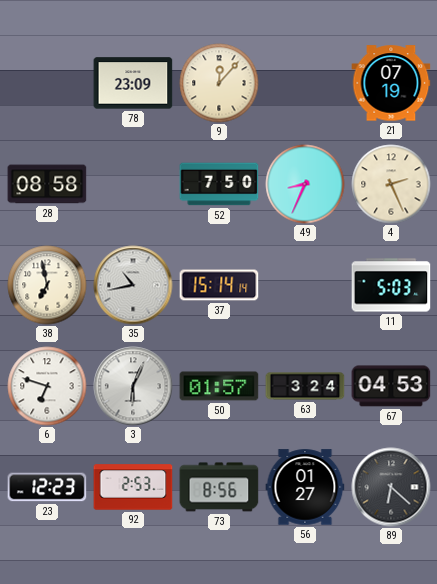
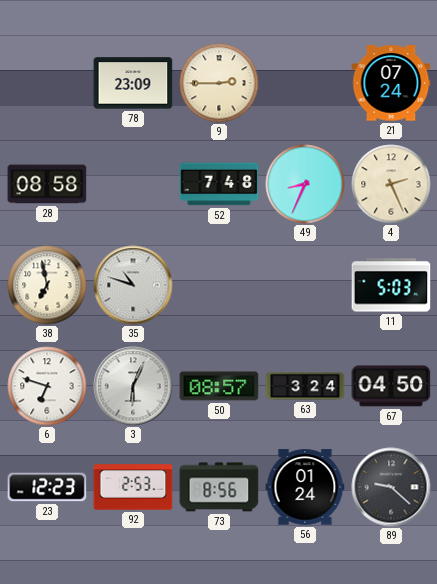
9: 12:07 -> 2:45 (219, 83)
21: 07:19 -> 07:24 (391, 83)
52: 7:50 -> 7:48 (219, 184)
35: 10:43 -> 10:48 (133, 285)
37: 15:14 -> none (219, 285)
50: 01:57 -> 08:57 (219, 386)
67: 04:53 -> 04:50 (391, 386)
56: 01:27 -> 01:24 (305, 487)
89: 6:22 -> 9:22 (391, 487)
